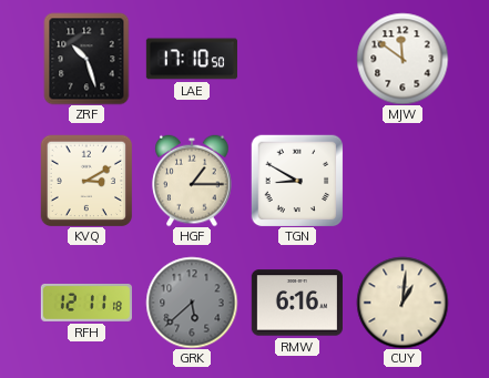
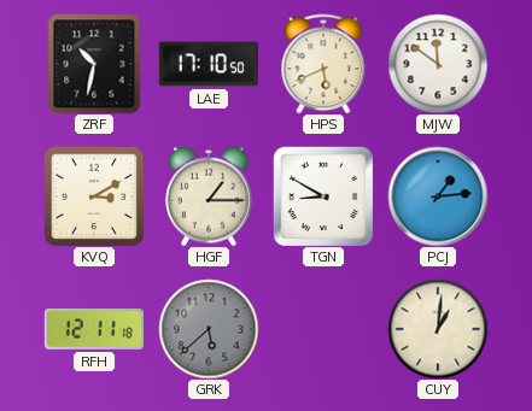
ZRF: 10:27 -> 10:32 (94, 64)
HPS: none -> 5:41 (323, 64)
PCJ: none -> 1:14 (438, 196)
RMW: 6:16 -> none (297, 303)
